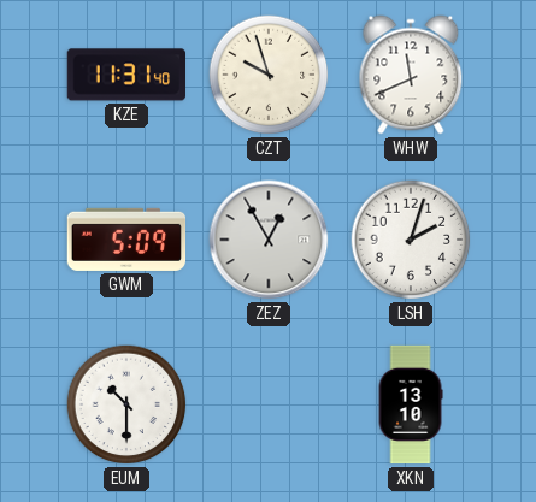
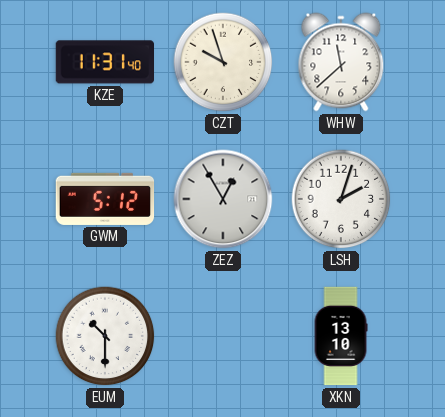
WHW: 11:41 -> 11:38 (341, 62)
GWM: 5:09 -> 5:12 (105, 199)
